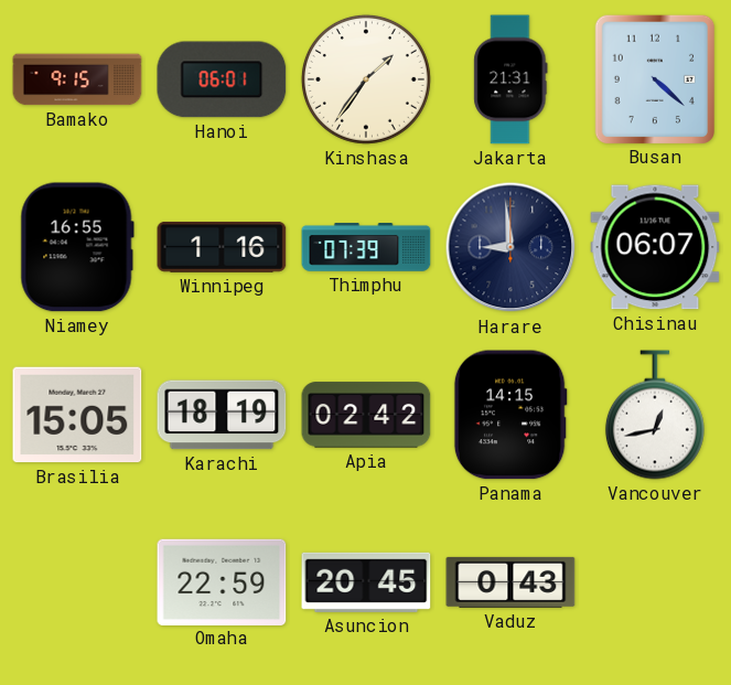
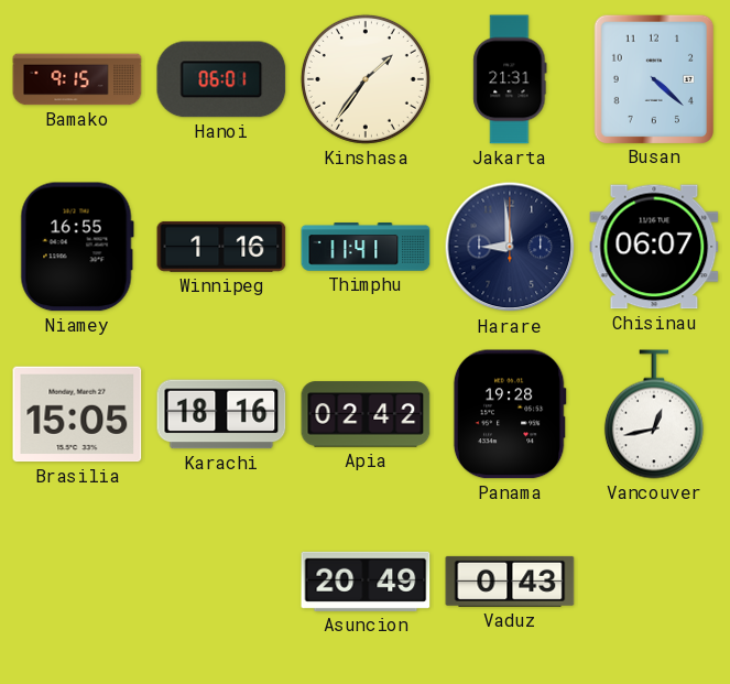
Thimphu: 07:39 -> 11:41 (366, 247)
Karachi: 18:19 -> 18:16 (221, 414)
Panama: 14:15 -> 19:28 (510, 414)
Omaha: 22:59 -> none (222, 581)
Asuncion: 20:45 -> 20:49 (366, 582)
